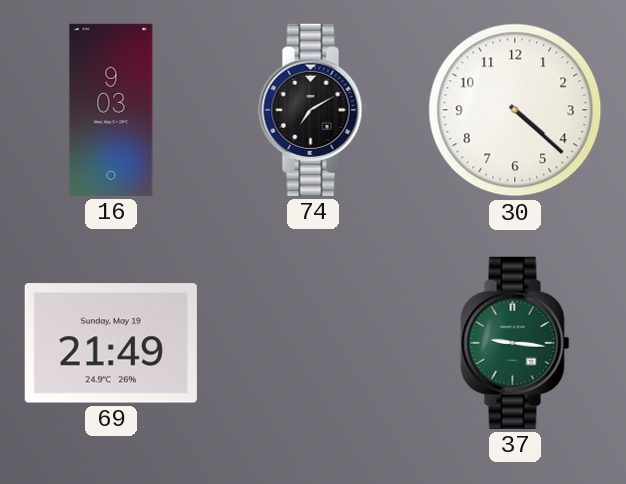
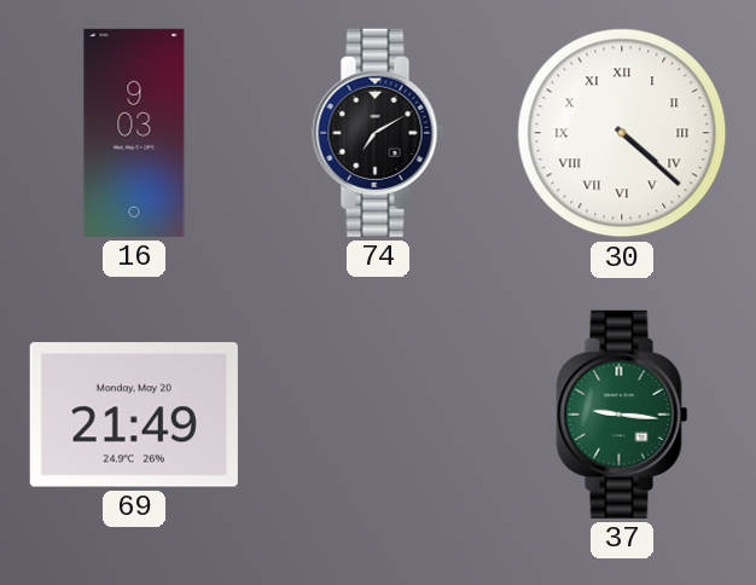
30 numerals: Arabic -> Roman (622, 133)
69 date: Sunday, May 19 -> Monday, May 20 (134, 415)
